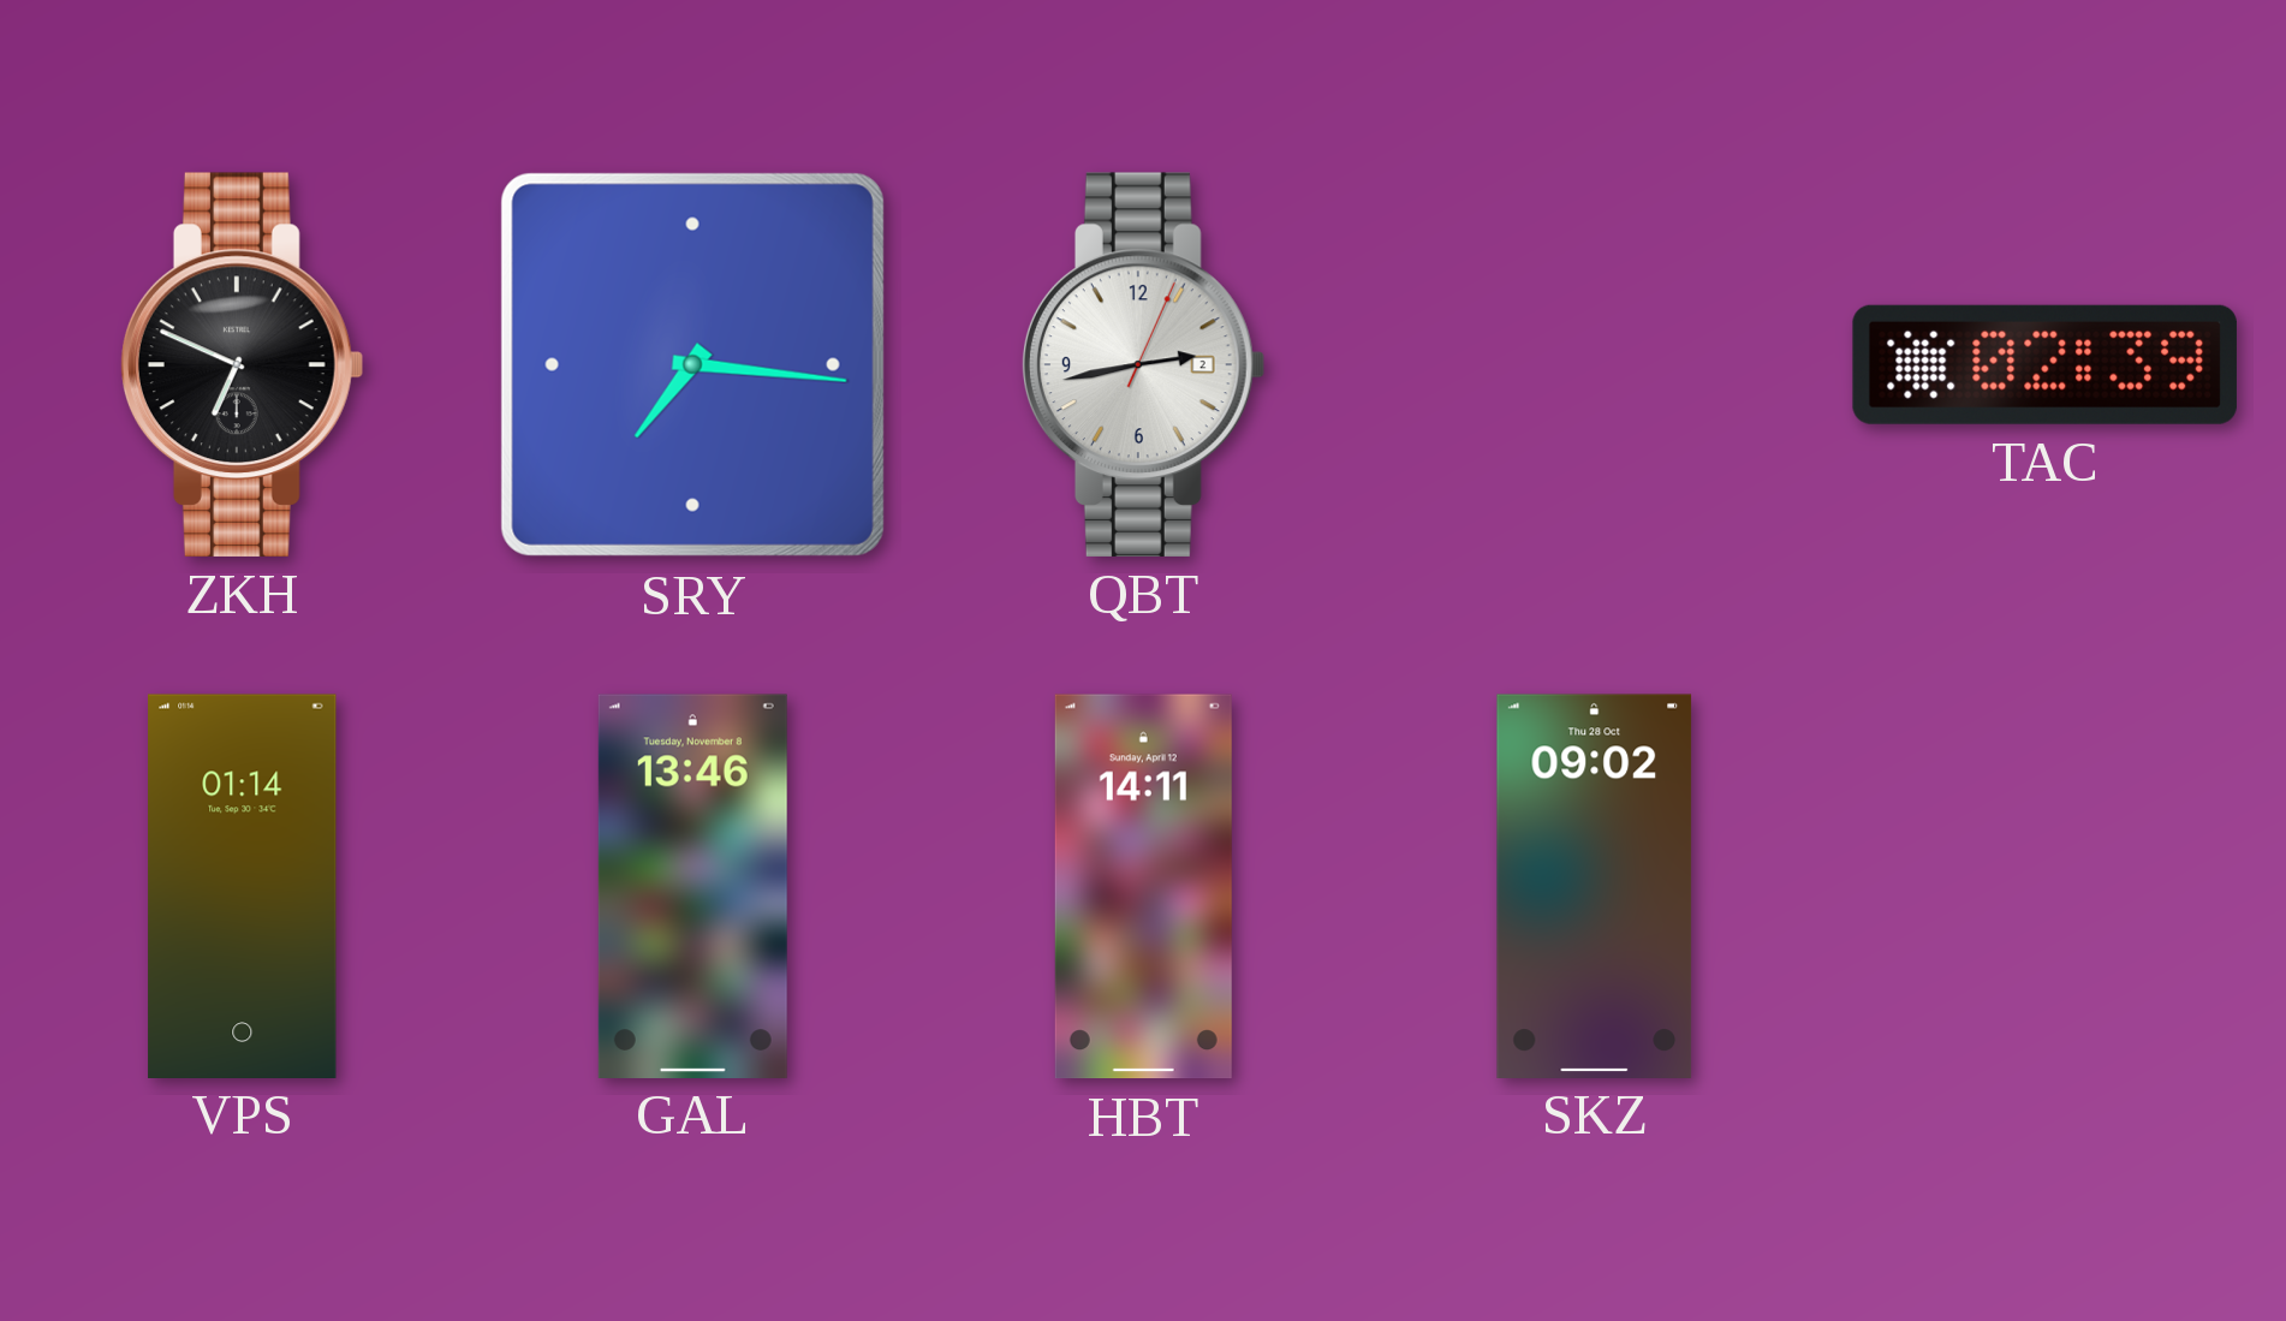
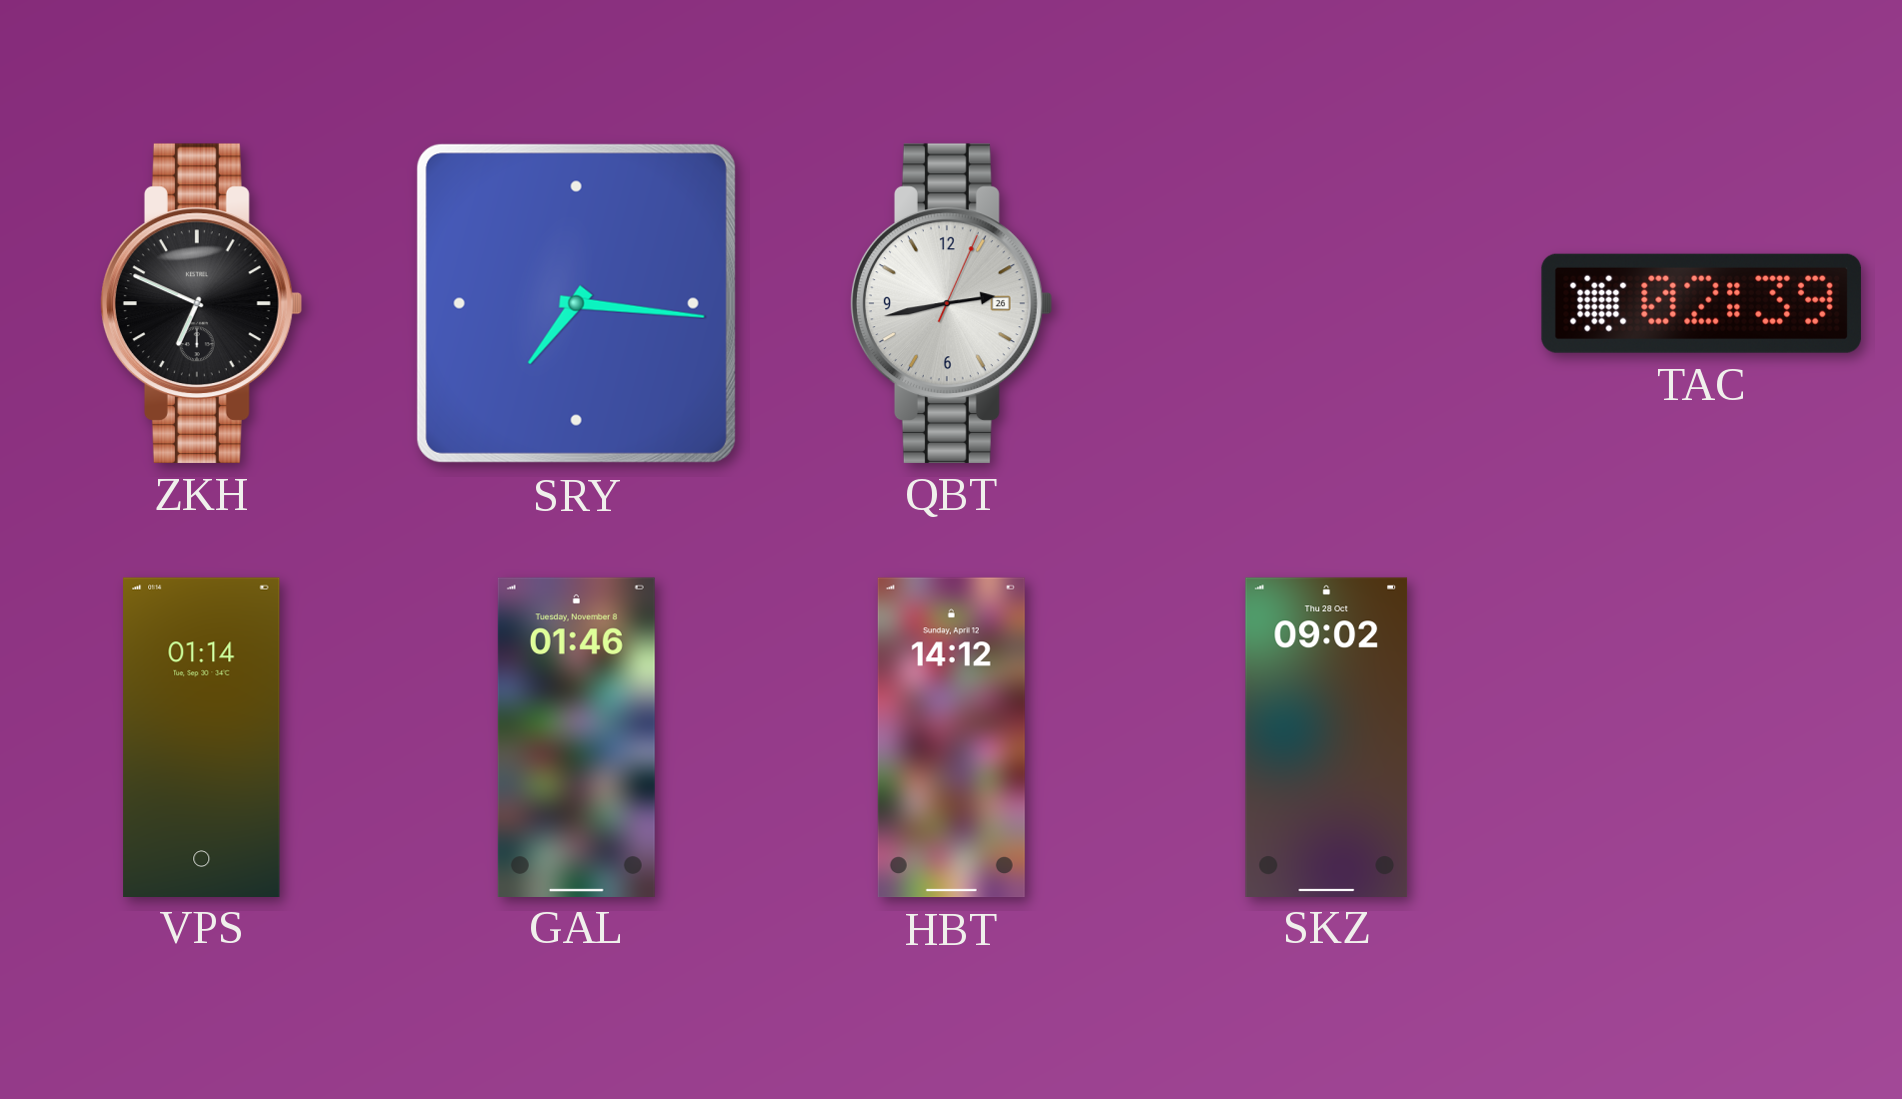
QBT date: 2 -> 26 (951, 303)
GAL: 13:46 -> 01:46 (576, 737)
HBT: 14:11 -> 14:12 (951, 738)
